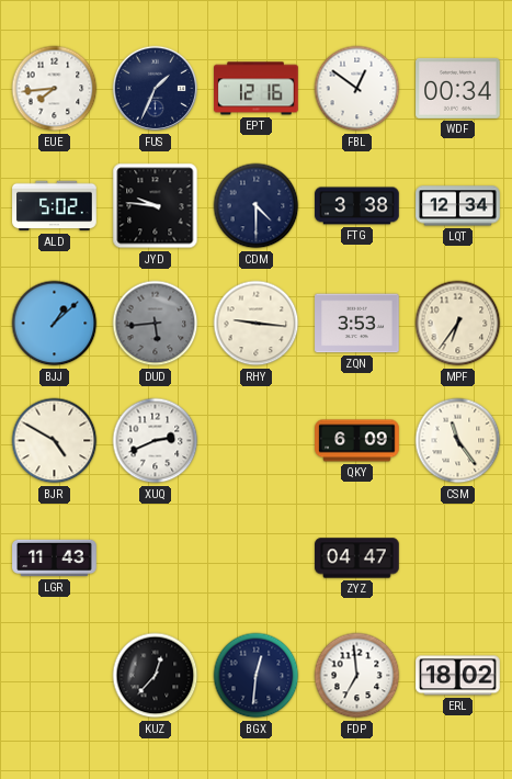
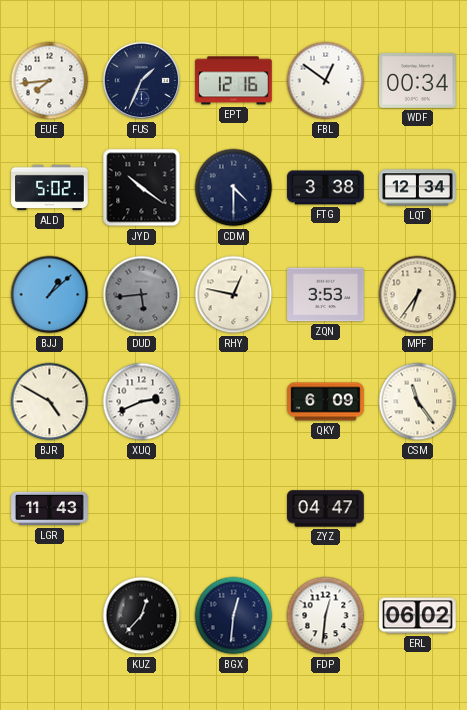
JYD: 9:46 -> 10:21 (142, 188)
RHY: 9:16 -> 12:47 (234, 295)
FDP: 6:59 -> 12:31 (326, 616)
ERL: 18:02 -> 06:02 (418, 616)
